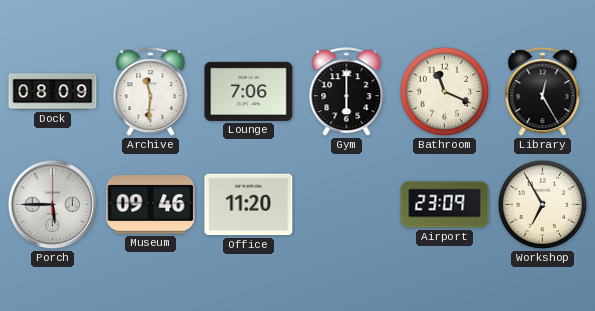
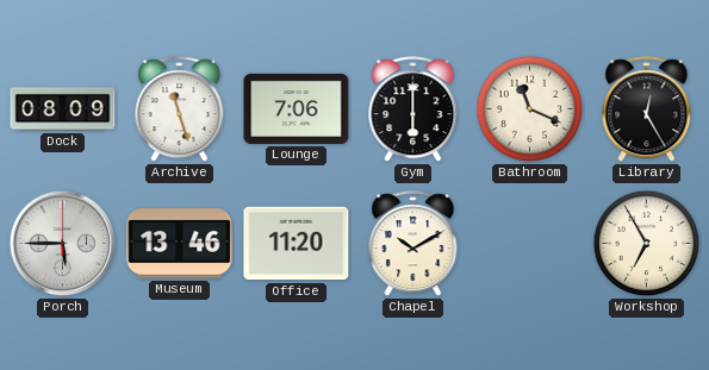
Archive: 11:31 -> 11:27 (180, 109)
Museum: 09:46 -> 13:46 (180, 244)
Chapel: none -> 10:10 (413, 244)
Airport: 23:09 -> none (445, 205)
